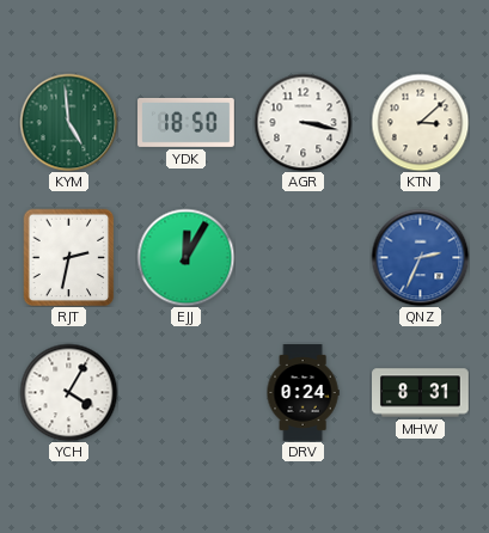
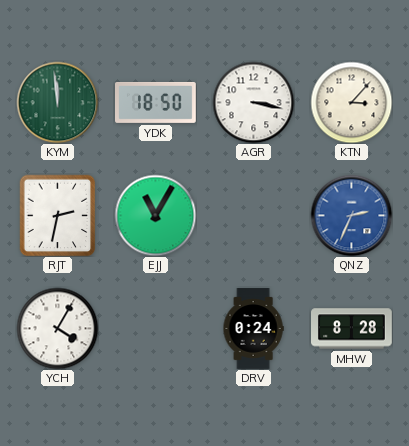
KYM: 4:59 -> 11:59 (57, 102)
KTN: 3:08 -> 3:07 (351, 102)
EJJ: 12:05 -> 11:05 (155, 215)
MHW: 8:31 -> 8:28 (352, 329)
